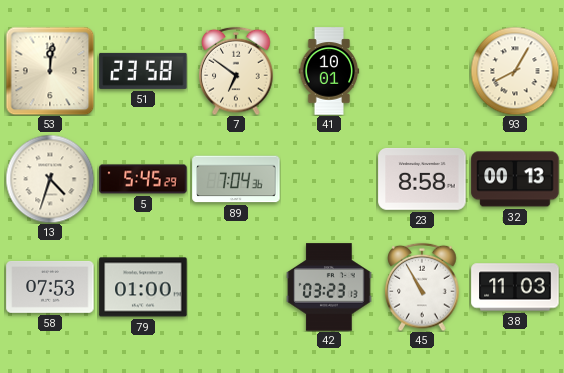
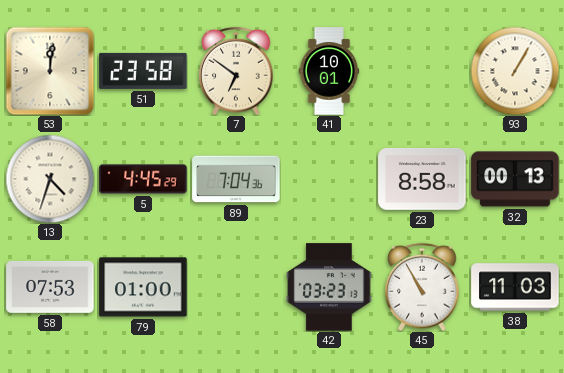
93: 8:05 -> 1:05 (515, 71)
5: 5:45 -> 4:45 (143, 179)
